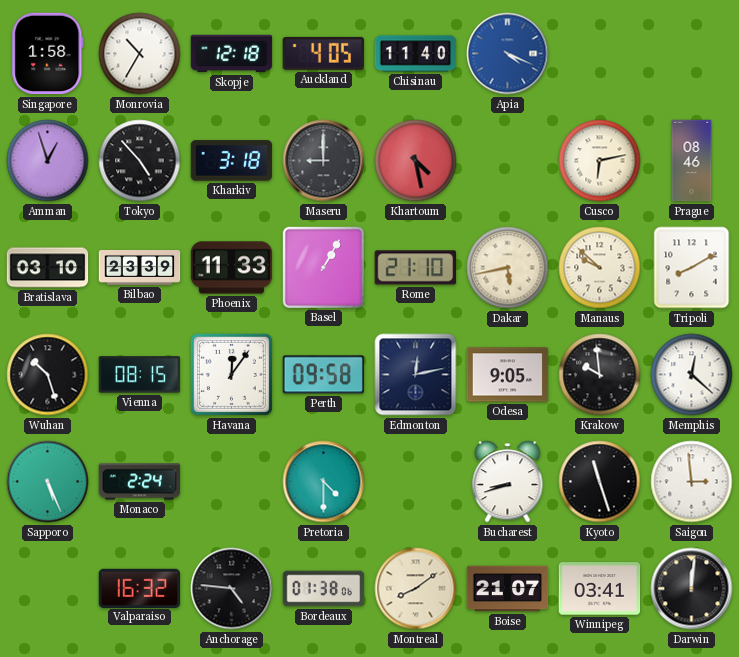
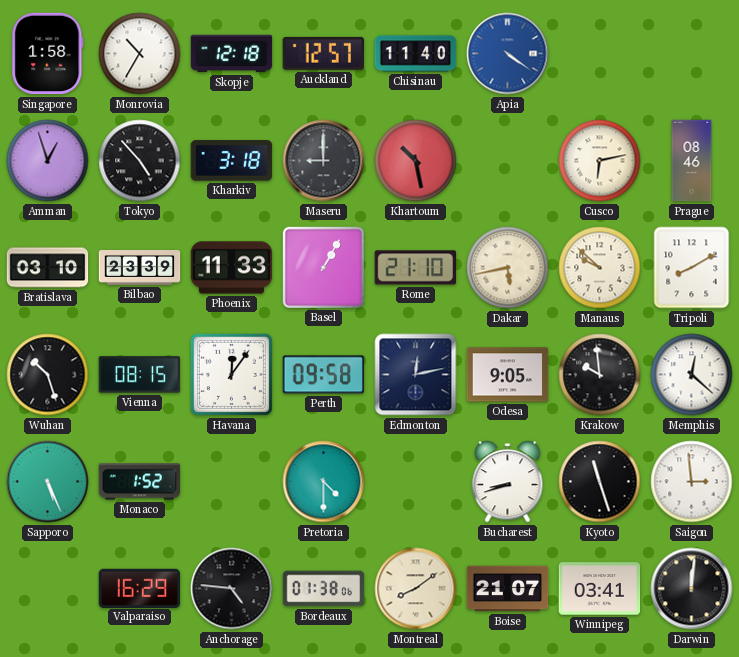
Auckland: 4:05 -> 12:57 (323, 53)
Apia: 4:19 -> 4:21 (508, 54)
Khartoum: 4:28 -> 10:28 (416, 161)
Monaco: 2:24 -> 1:52 (140, 482)
Valparaiso: 16:32 -> 16:29 (140, 588)
